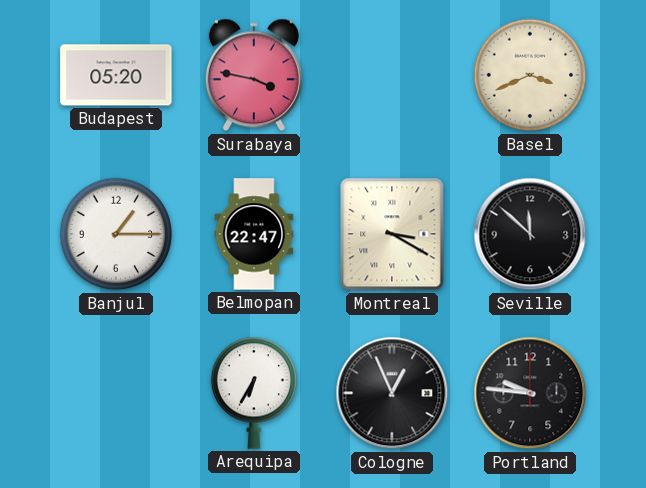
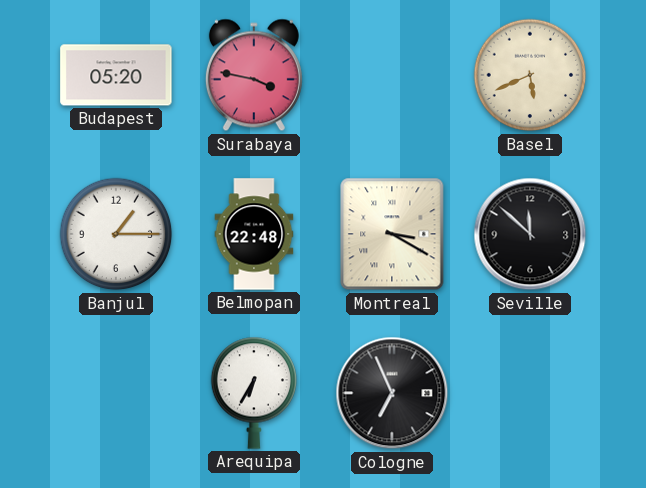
Basel: 3:41 -> 5:41 (530, 75)
Belmopan: 22:47 -> 22:48 (254, 234)
Cologne: 12:56 -> 6:56 (392, 393)
Portland: 9:46 -> none (530, 393)
